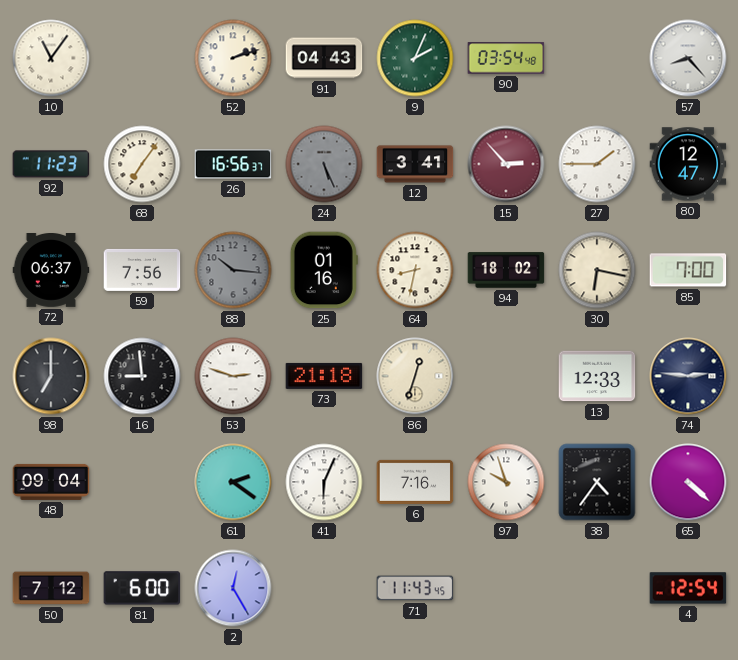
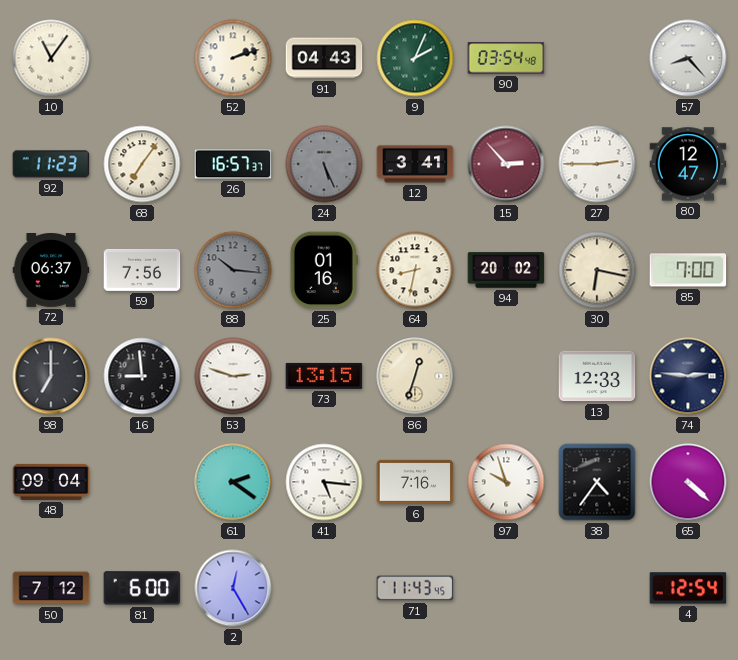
26: 16:56 -> 16:57 (233, 164)
27: 1:45 -> 2:45 (597, 164)
94: 18:02 -> 20:02 (506, 270)
73: 21:18 -> 13:15 (324, 376)
41: 6:04 -> 5:16 (324, 482)
